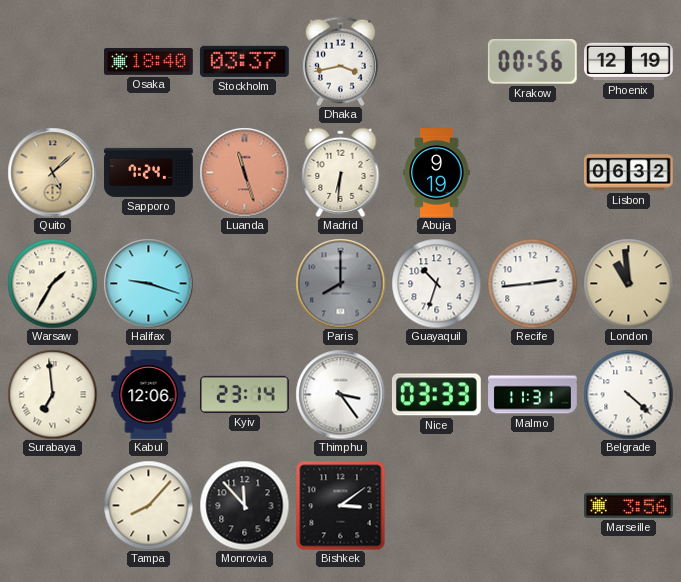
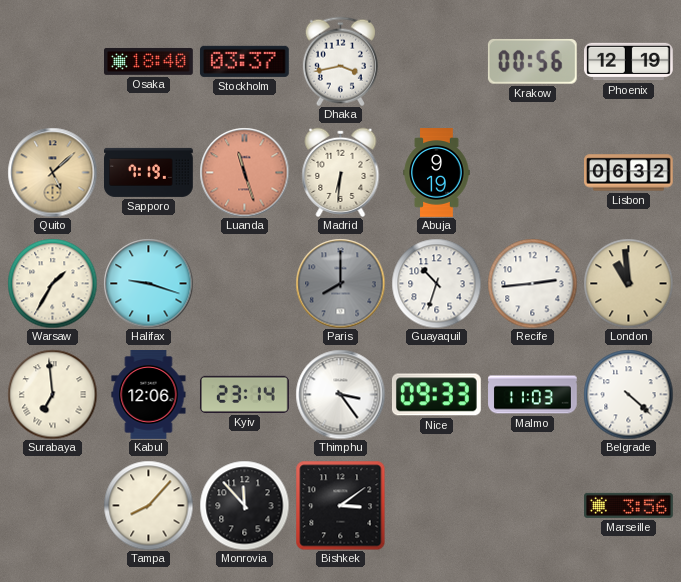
Sapporo: 7:24 -> 7:19 (149, 172)
Nice: 03:33 -> 09:33 (436, 395)
Malmo: 11:31 -> 11:03 (533, 395)
